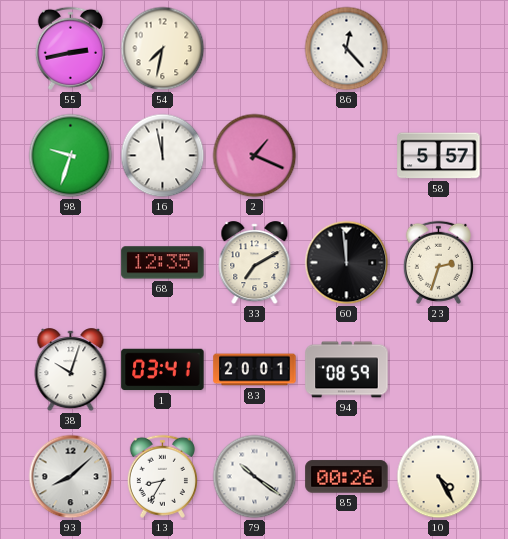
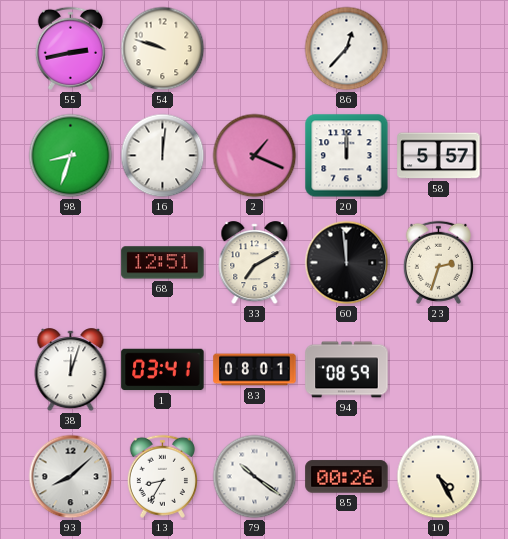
54: 7:32 -> 9:48 (163, 49)
86: 12:23 -> 12:37 (347, 49)
98: 9:33 -> 8:33 (71, 156)
16: 11:58 -> 12:01 (163, 156)
20: none -> 12:00 (347, 156)
68: 12:35 -> 12:51 (163, 263)
38: 10:03 -> 12:03 (71, 370)
83: 20:01 -> 08:01 (255, 370)
